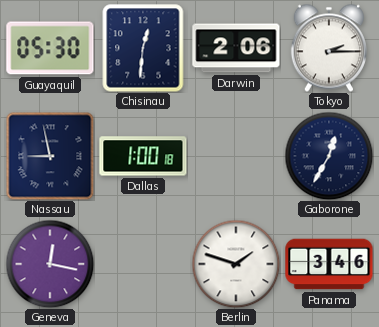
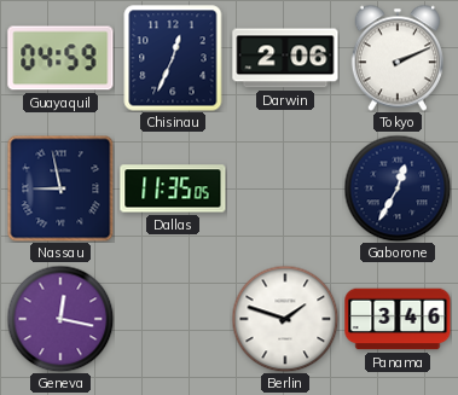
Guayaquil: 05:30 -> 04:59 (60, 58)
Chisinau: 12:31 -> 12:34 (173, 58)
Tokyo: 2:15 -> 2:11 (398, 58)
Dallas: 1:00 -> 11:35 (173, 188)
